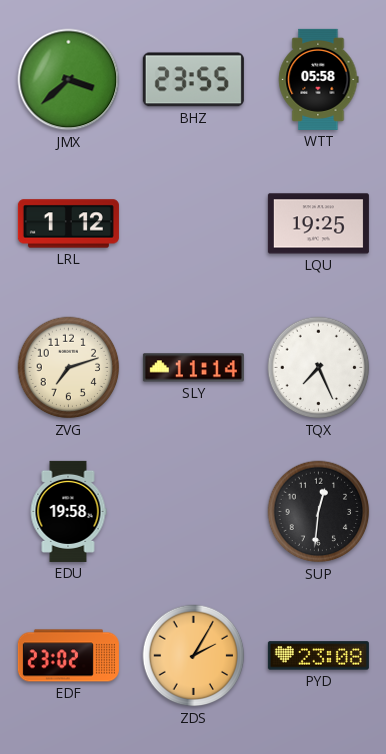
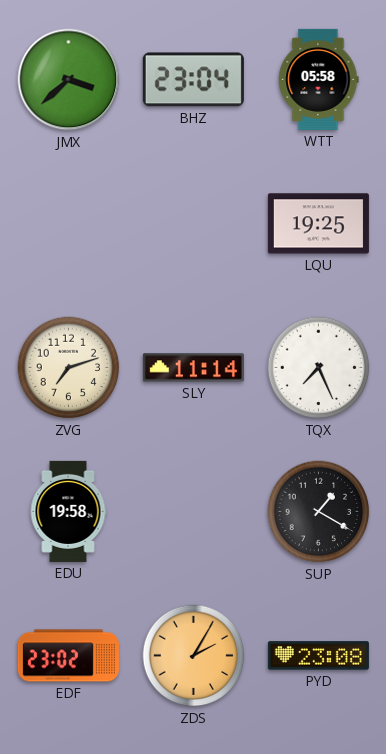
BHZ: 23:55 -> 23:04 (193, 80)
LRL: 1:12 -> none (68, 224)
SUP: 12:31 -> 1:20 (319, 512)
